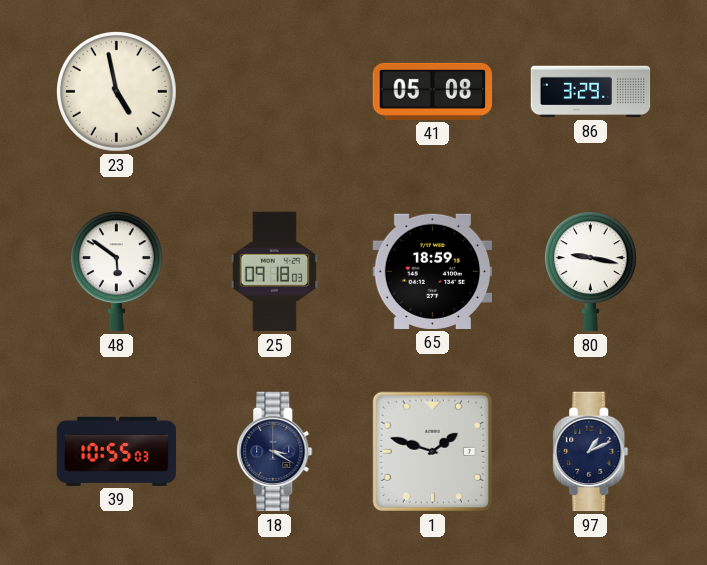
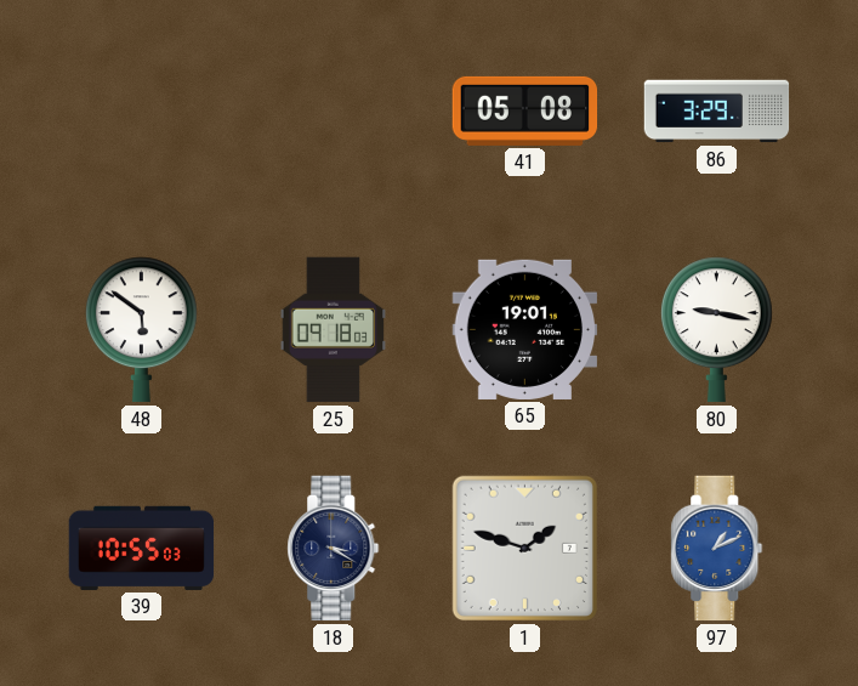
23: 4:58 -> none (117, 92)
65: 18:59 -> 19:01 (525, 329)
97 dial: navy -> blue (717, 549)
